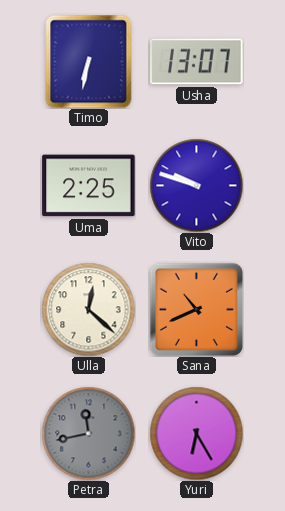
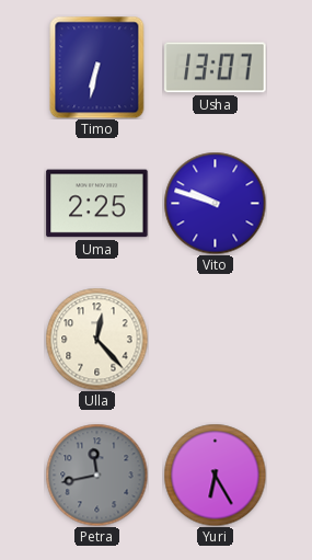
Ulla: 12:22 -> 12:23 (96, 339)
Sana: 10:41 -> none (196, 309)
